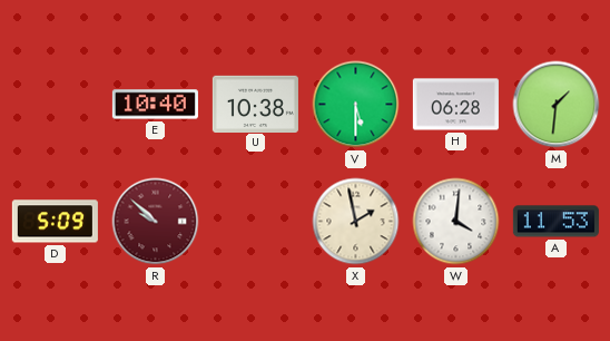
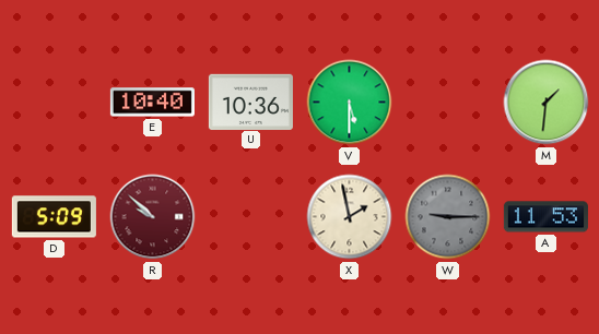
U: 10:38 -> 10:36 (250, 102)
H: 06:28 -> none (455, 105)
W: 4:01 -> 9:15 (448, 217)
W dial: white -> grey (448, 217)
